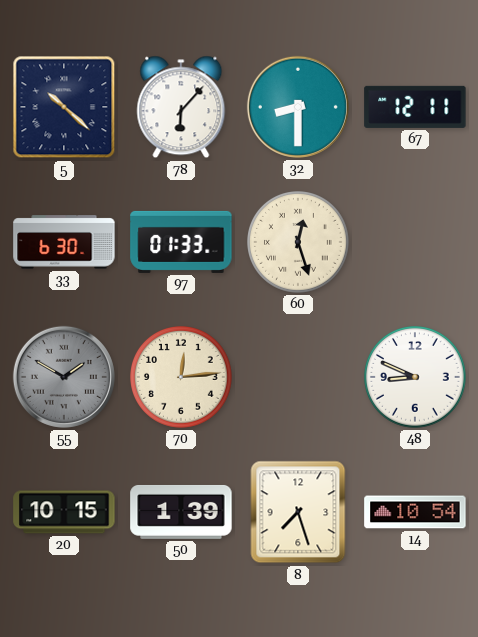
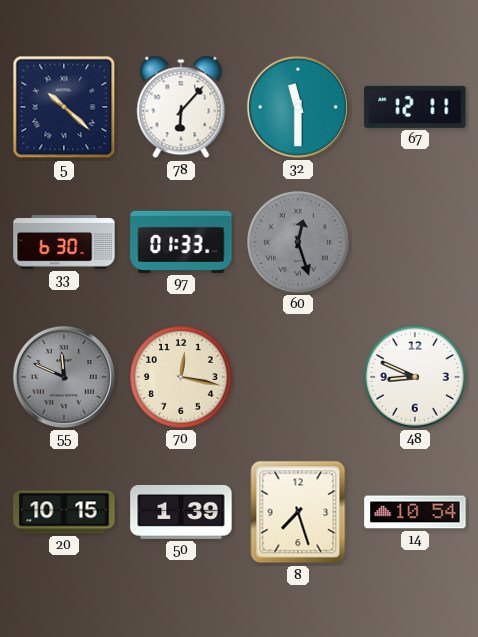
32: 8:30 -> 11:30 (298, 107)
60 dial: cream -> grey (299, 243)
55: 1:50 -> 11:49 (64, 377)
70: 12:14 -> 12:17 (182, 378)
